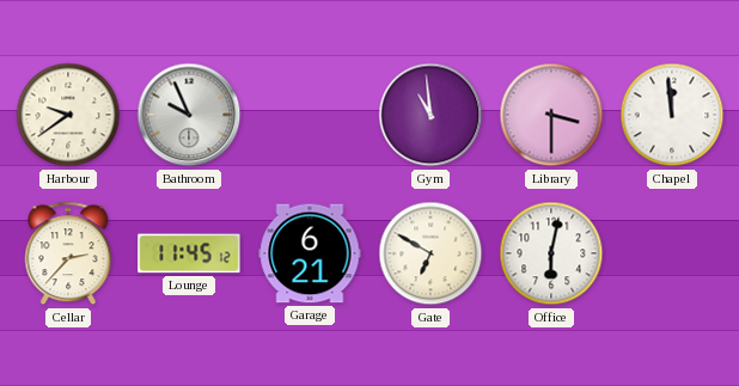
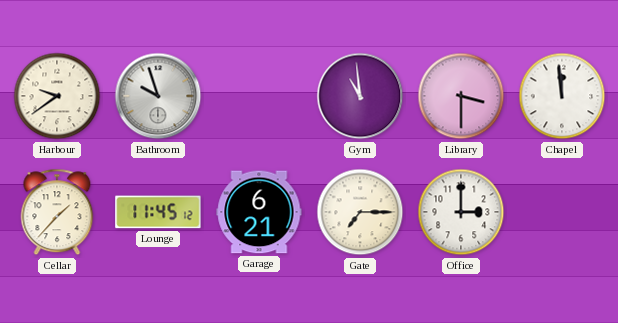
Bathroom: 9:56 -> 9:57 (158, 96)
Cellar: 2:37 -> 1:37 (57, 212)
Gate: 6:50 -> 7:15 (360, 212)
Office: 6:02 -> 3:00 (461, 212)
